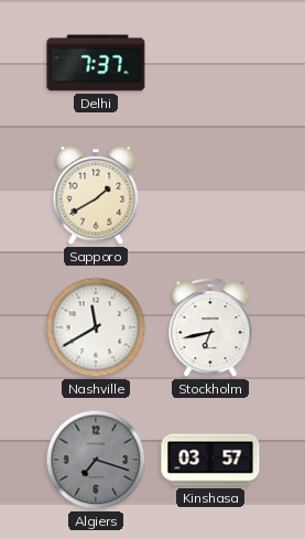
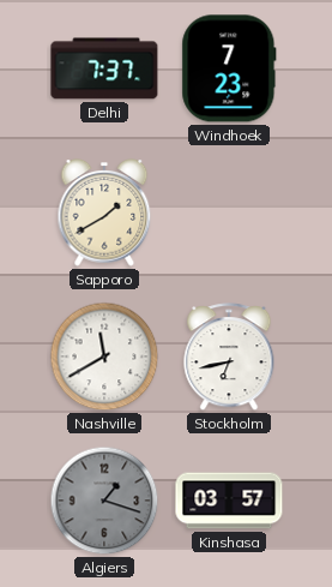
Windhoek: none -> 7:23 (229, 68)
Algiers: 7:18 -> 1:18 (104, 501)
